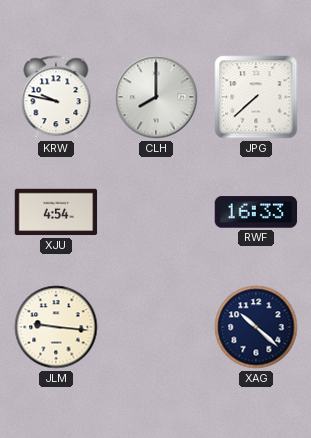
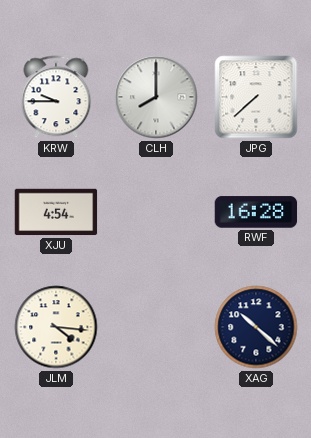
KRW: 9:47 -> 9:45 (56, 97)
RWF: 16:33 -> 16:28 (256, 212)
JLM: 9:16 -> 4:16 (56, 327)
